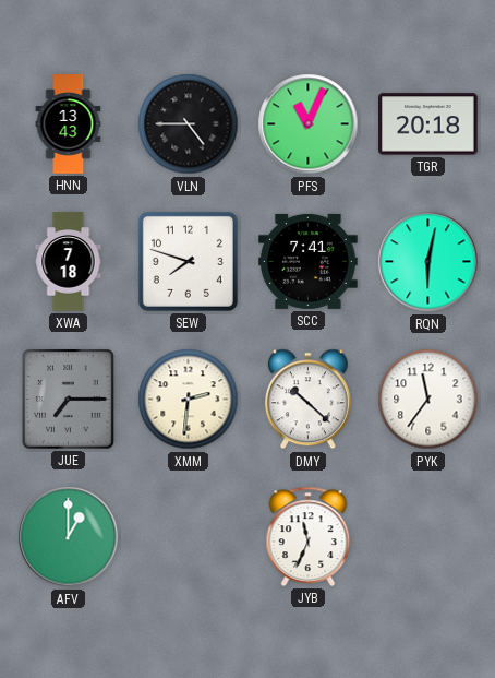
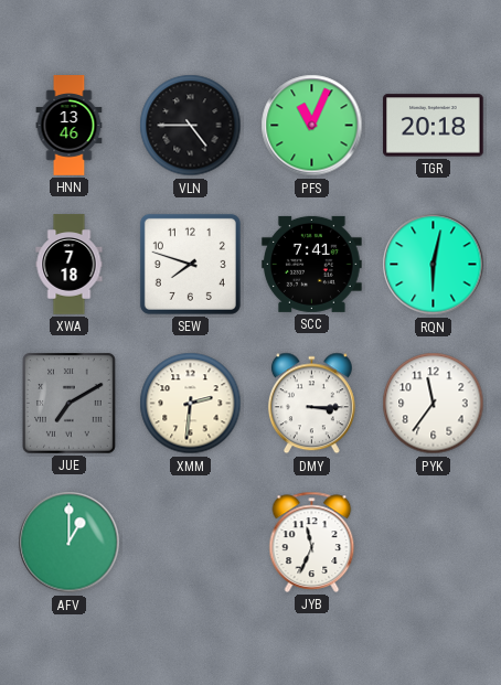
HNN: 13:43 -> 13:46 (70, 126)
JUE: 7:15 -> 7:10 (70, 404)
DMY: 10:22 -> 3:15 (311, 404)
